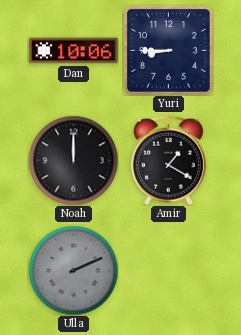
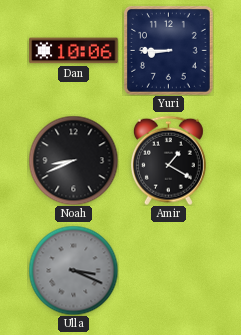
Noah: 12:00 -> 8:41 (73, 160)
Ulla: 2:11 -> 3:19 (73, 270)
